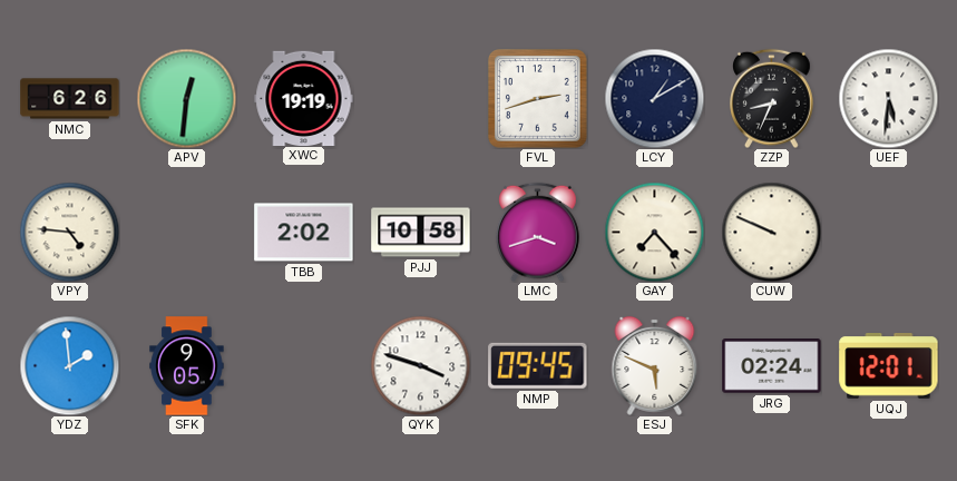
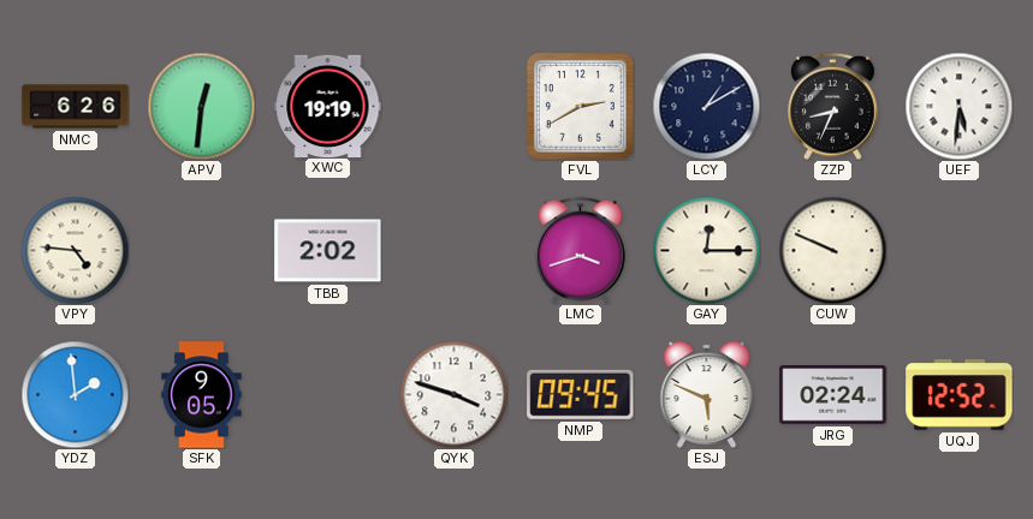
FVL: 2:42 -> 2:40 (581, 107)
PJJ: 10:58 -> none (421, 233)
GAY: 7:23 -> 12:15 (706, 250)
UQJ: 12:01 -> 12:52 (960, 395)
